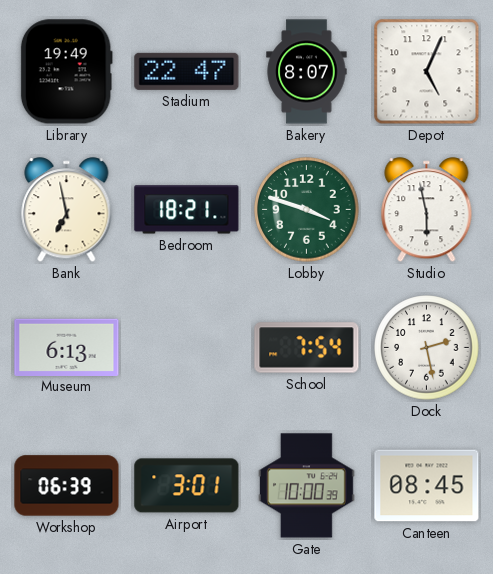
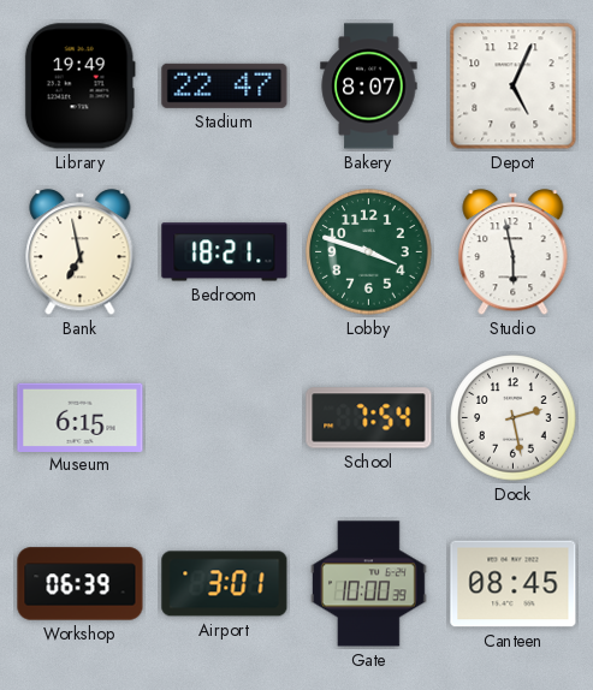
Museum: 6:13 -> 6:15 (81, 417)
